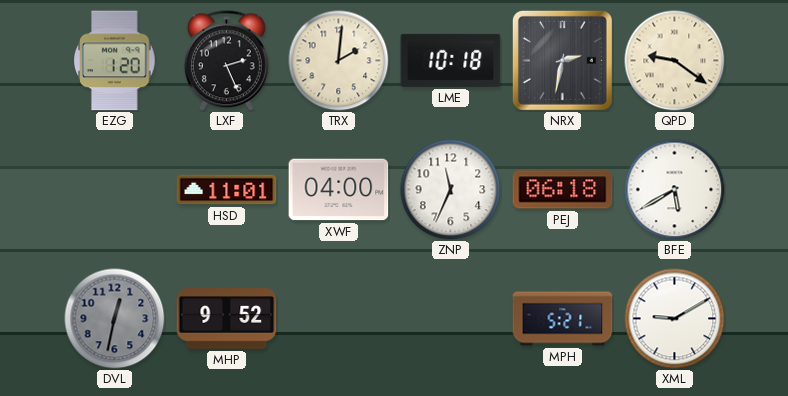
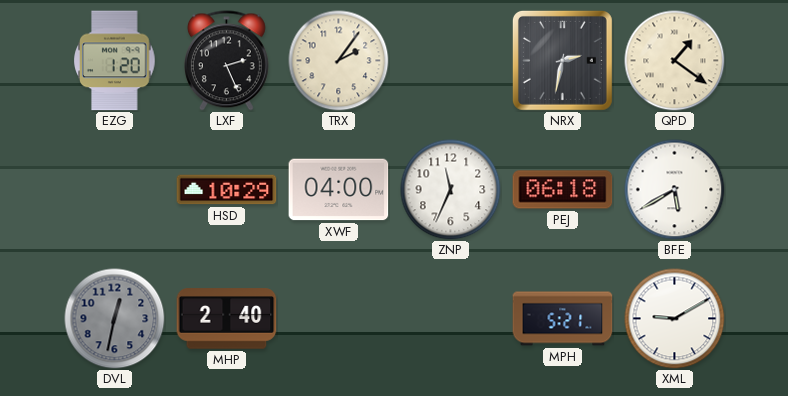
TRX: 2:01 -> 2:06 (339, 61)
LME: 10:18 -> none (451, 60)
QPD: 9:21 -> 1:21 (675, 61)
HSD: 11:01 -> 10:29 (227, 190)
MHP: 9:52 -> 2:40 (227, 319)
